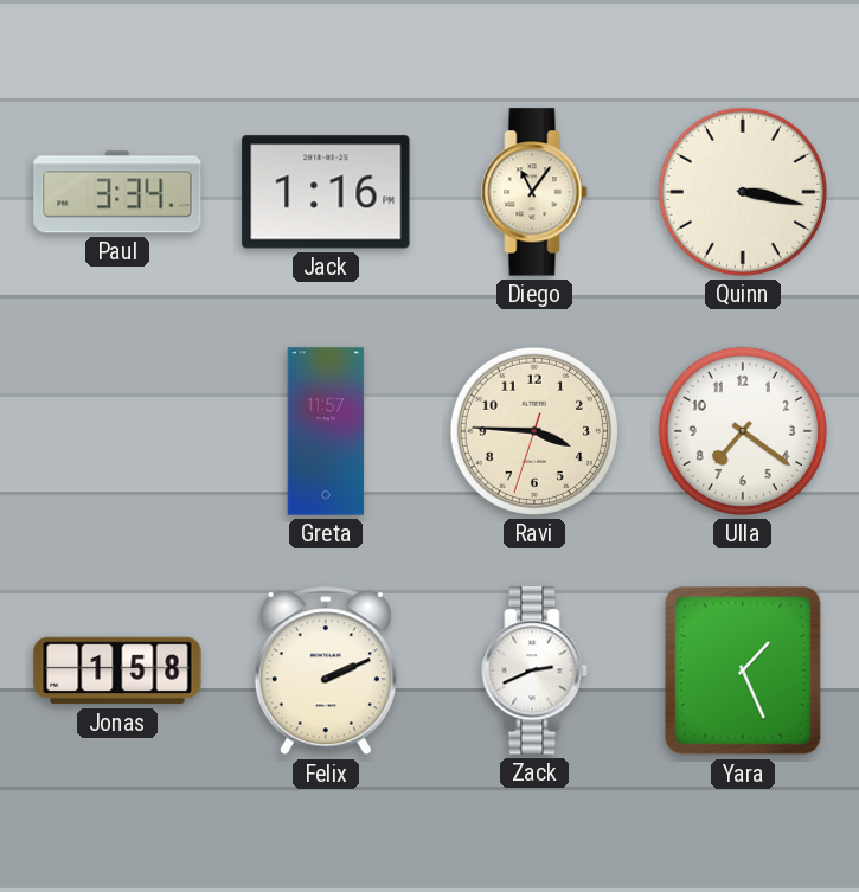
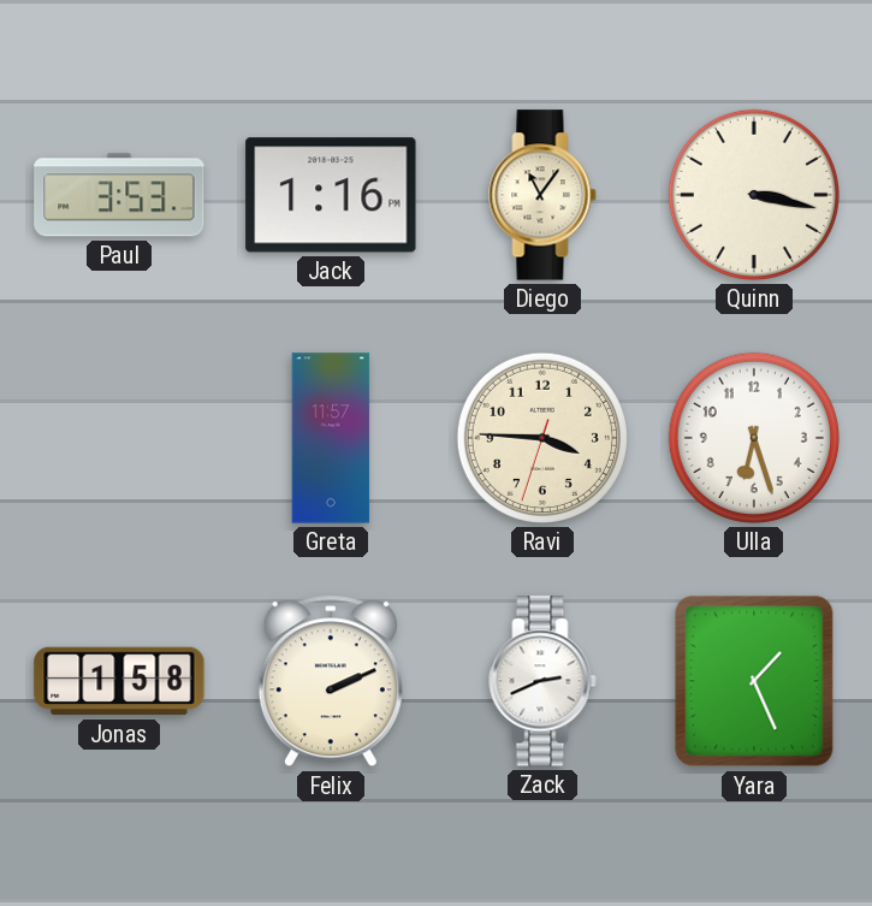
Paul: 3:34 -> 3:53 (119, 195)
Ulla: 7:21 -> 6:27 (754, 438)
